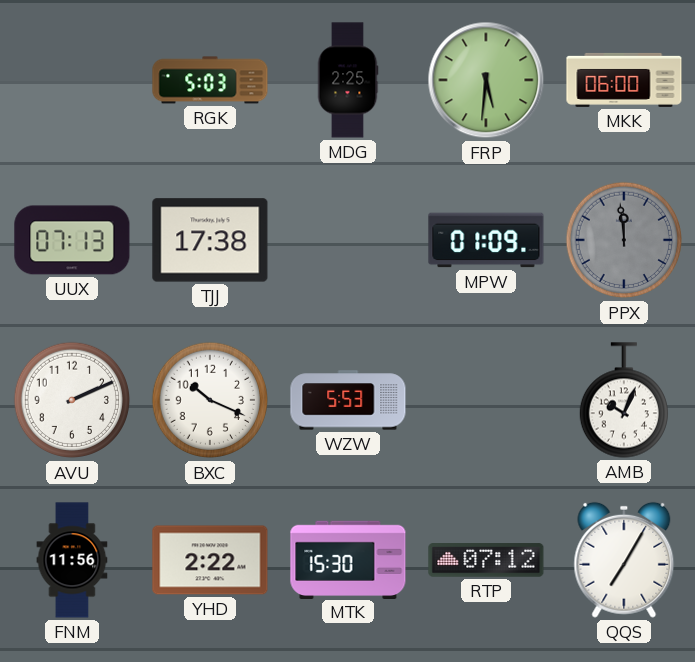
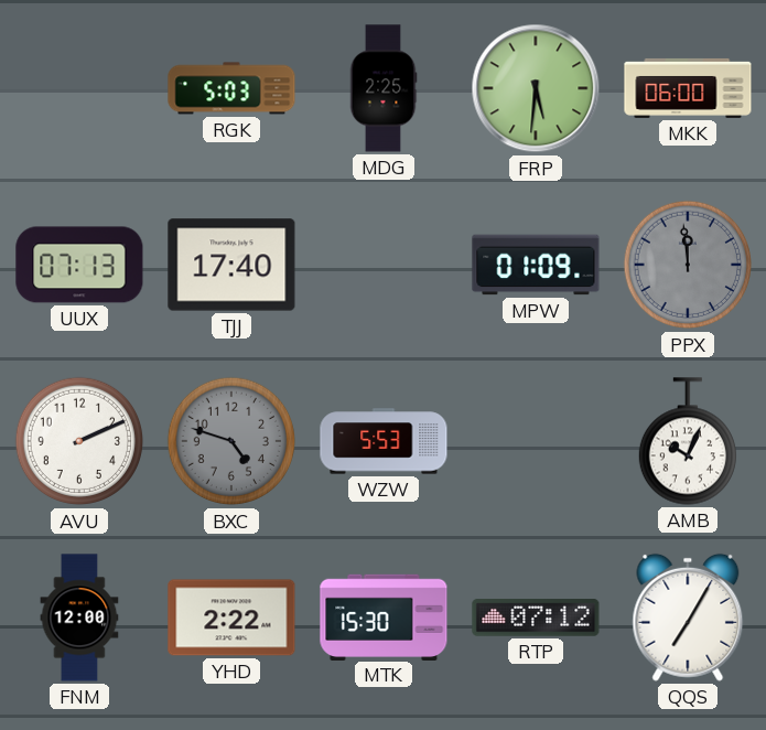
TJJ: 17:38 -> 17:40 (231, 265)
BXC: 10:19 -> 4:48 (231, 441)
BXC dial: white -> grey (231, 441)
FNM: 11:56 -> 12:00 (79, 618)
